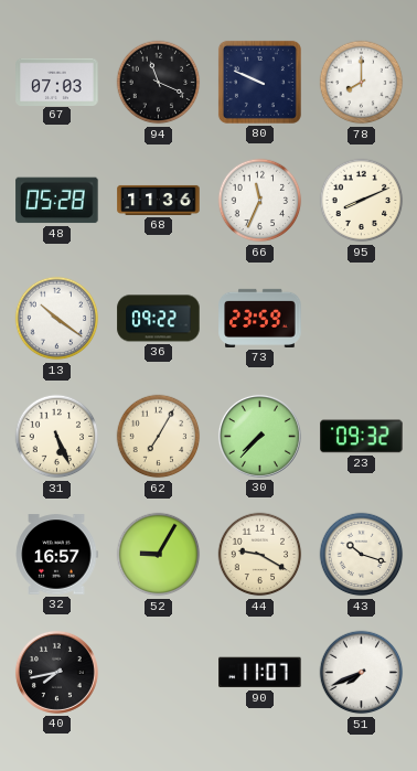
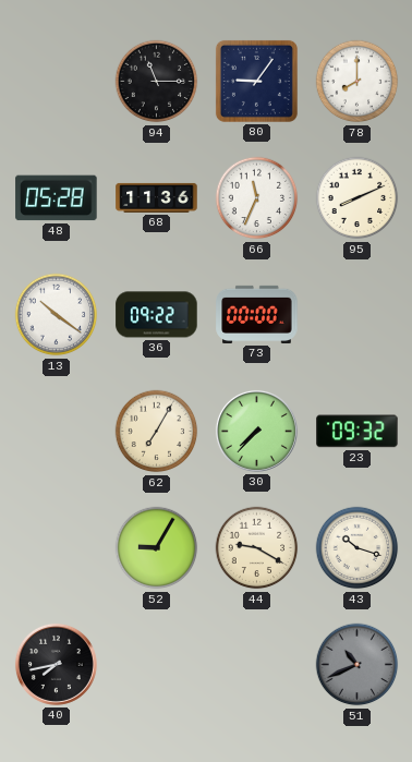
67: 07:03 -> none (57, 82)
94: 11:19 -> 11:15 (157, 82)
80: 9:49 -> 9:06 (256, 81)
73: 23:59 -> 00:00 (257, 314)
31: 5:26 -> none (57, 437)
32: 16:57 -> none (56, 555)
90: 11:07 -> none (260, 673)
51: 7:41 -> 10:41 (358, 665)
51 dial: white -> grey (358, 665)
